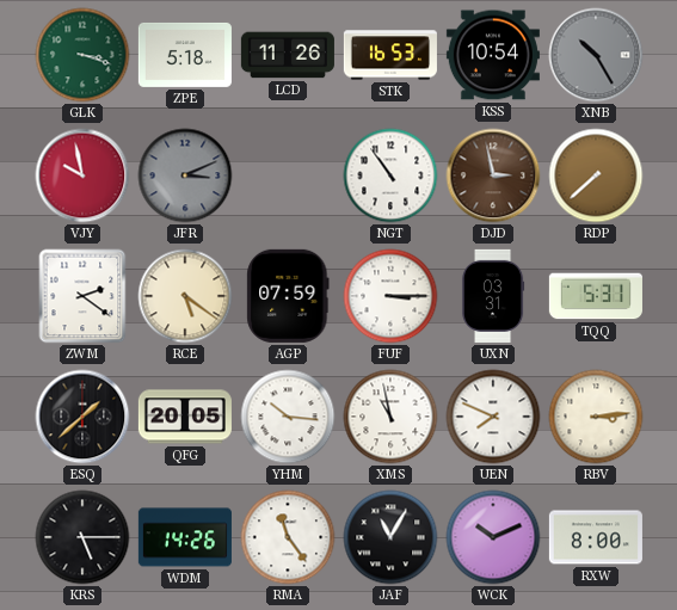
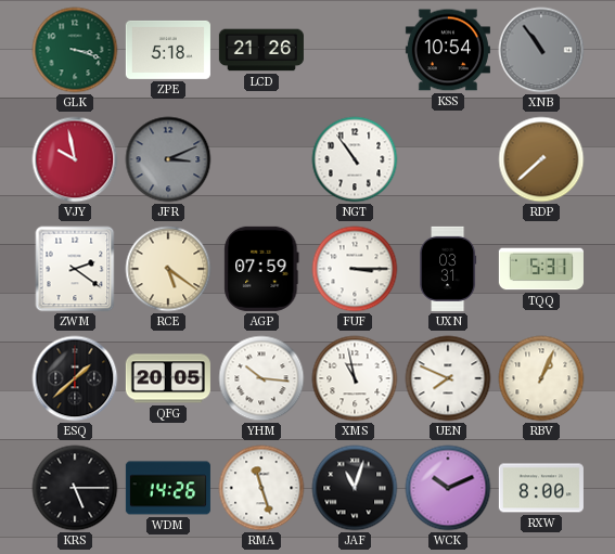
LCD: 11:26 -> 21:26 (261, 50)
STK: 16:53 -> none (390, 55)
XNB: 10:25 -> 10:54 (541, 50)
DJD: 2:58 -> none (493, 175)
RBV: 3:14 -> 1:04 (541, 378)
RMA: 11:24 -> 11:27 (261, 488)
JAF: 11:05 -> 11:03 (355, 488)
